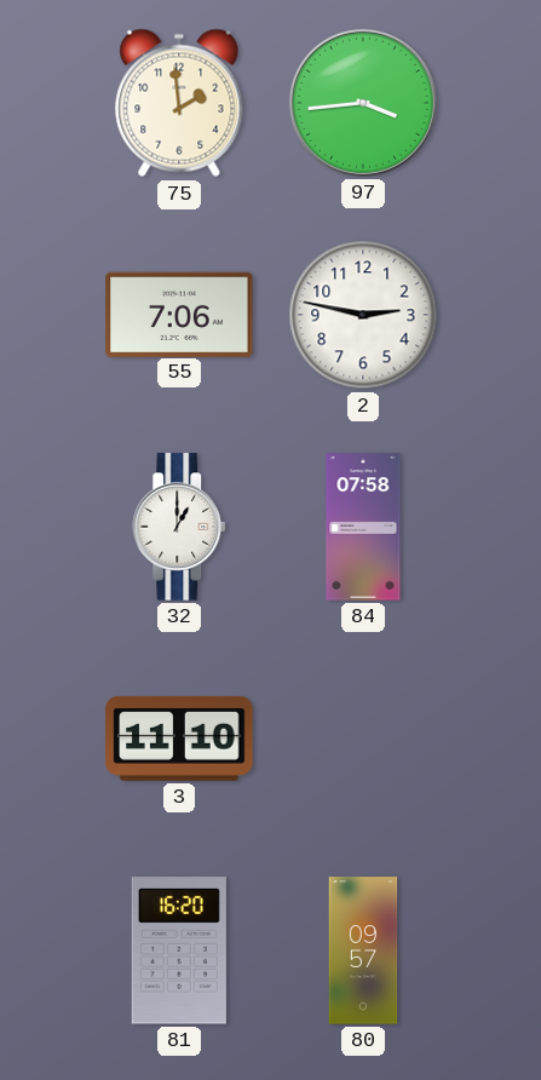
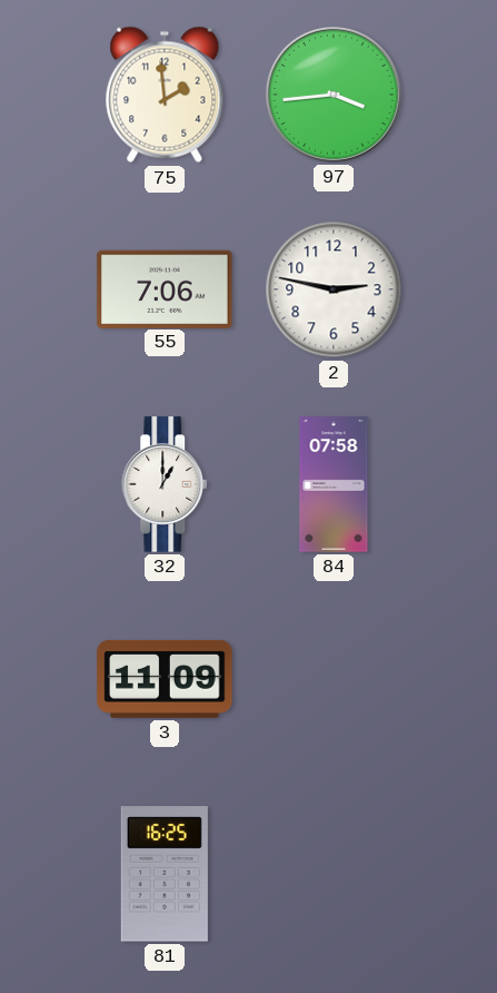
3: 11:10 -> 11:09 (165, 679)
81: 16:20 -> 16:25 (165, 874)
80: 09:57 -> none (363, 950)
